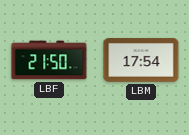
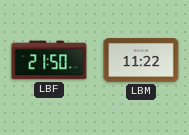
LBM: 17:54 -> 11:22 (141, 60)
